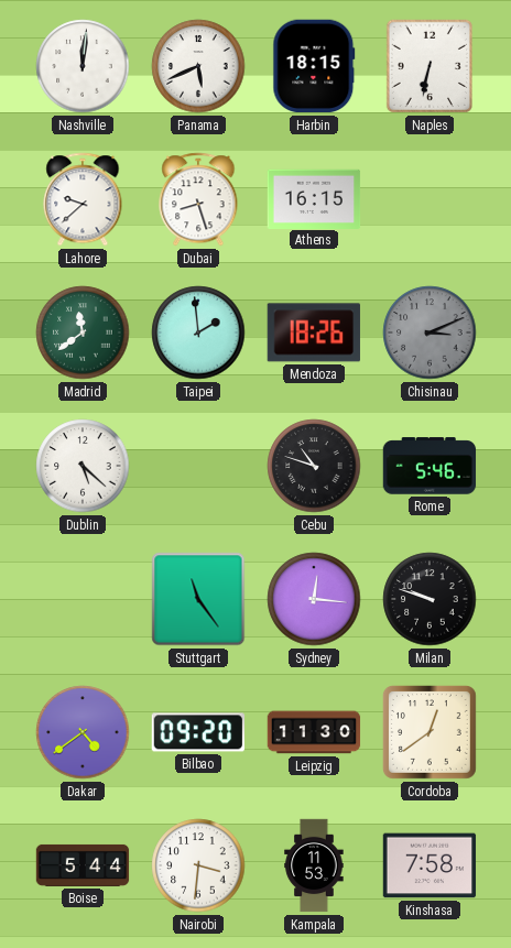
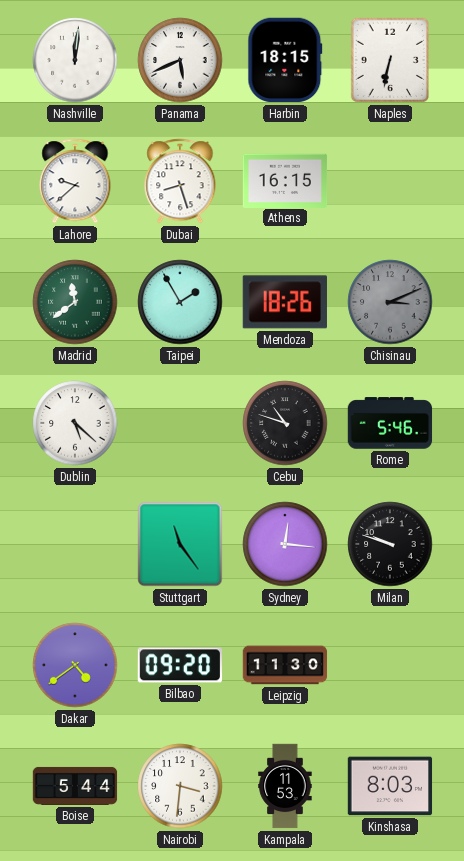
Taipei: 1:59 -> 1:55 (180, 302)
Cordoba: 12:39 -> none (430, 732)
Kinshasa: 7:58 -> 8:03 (390, 786)
